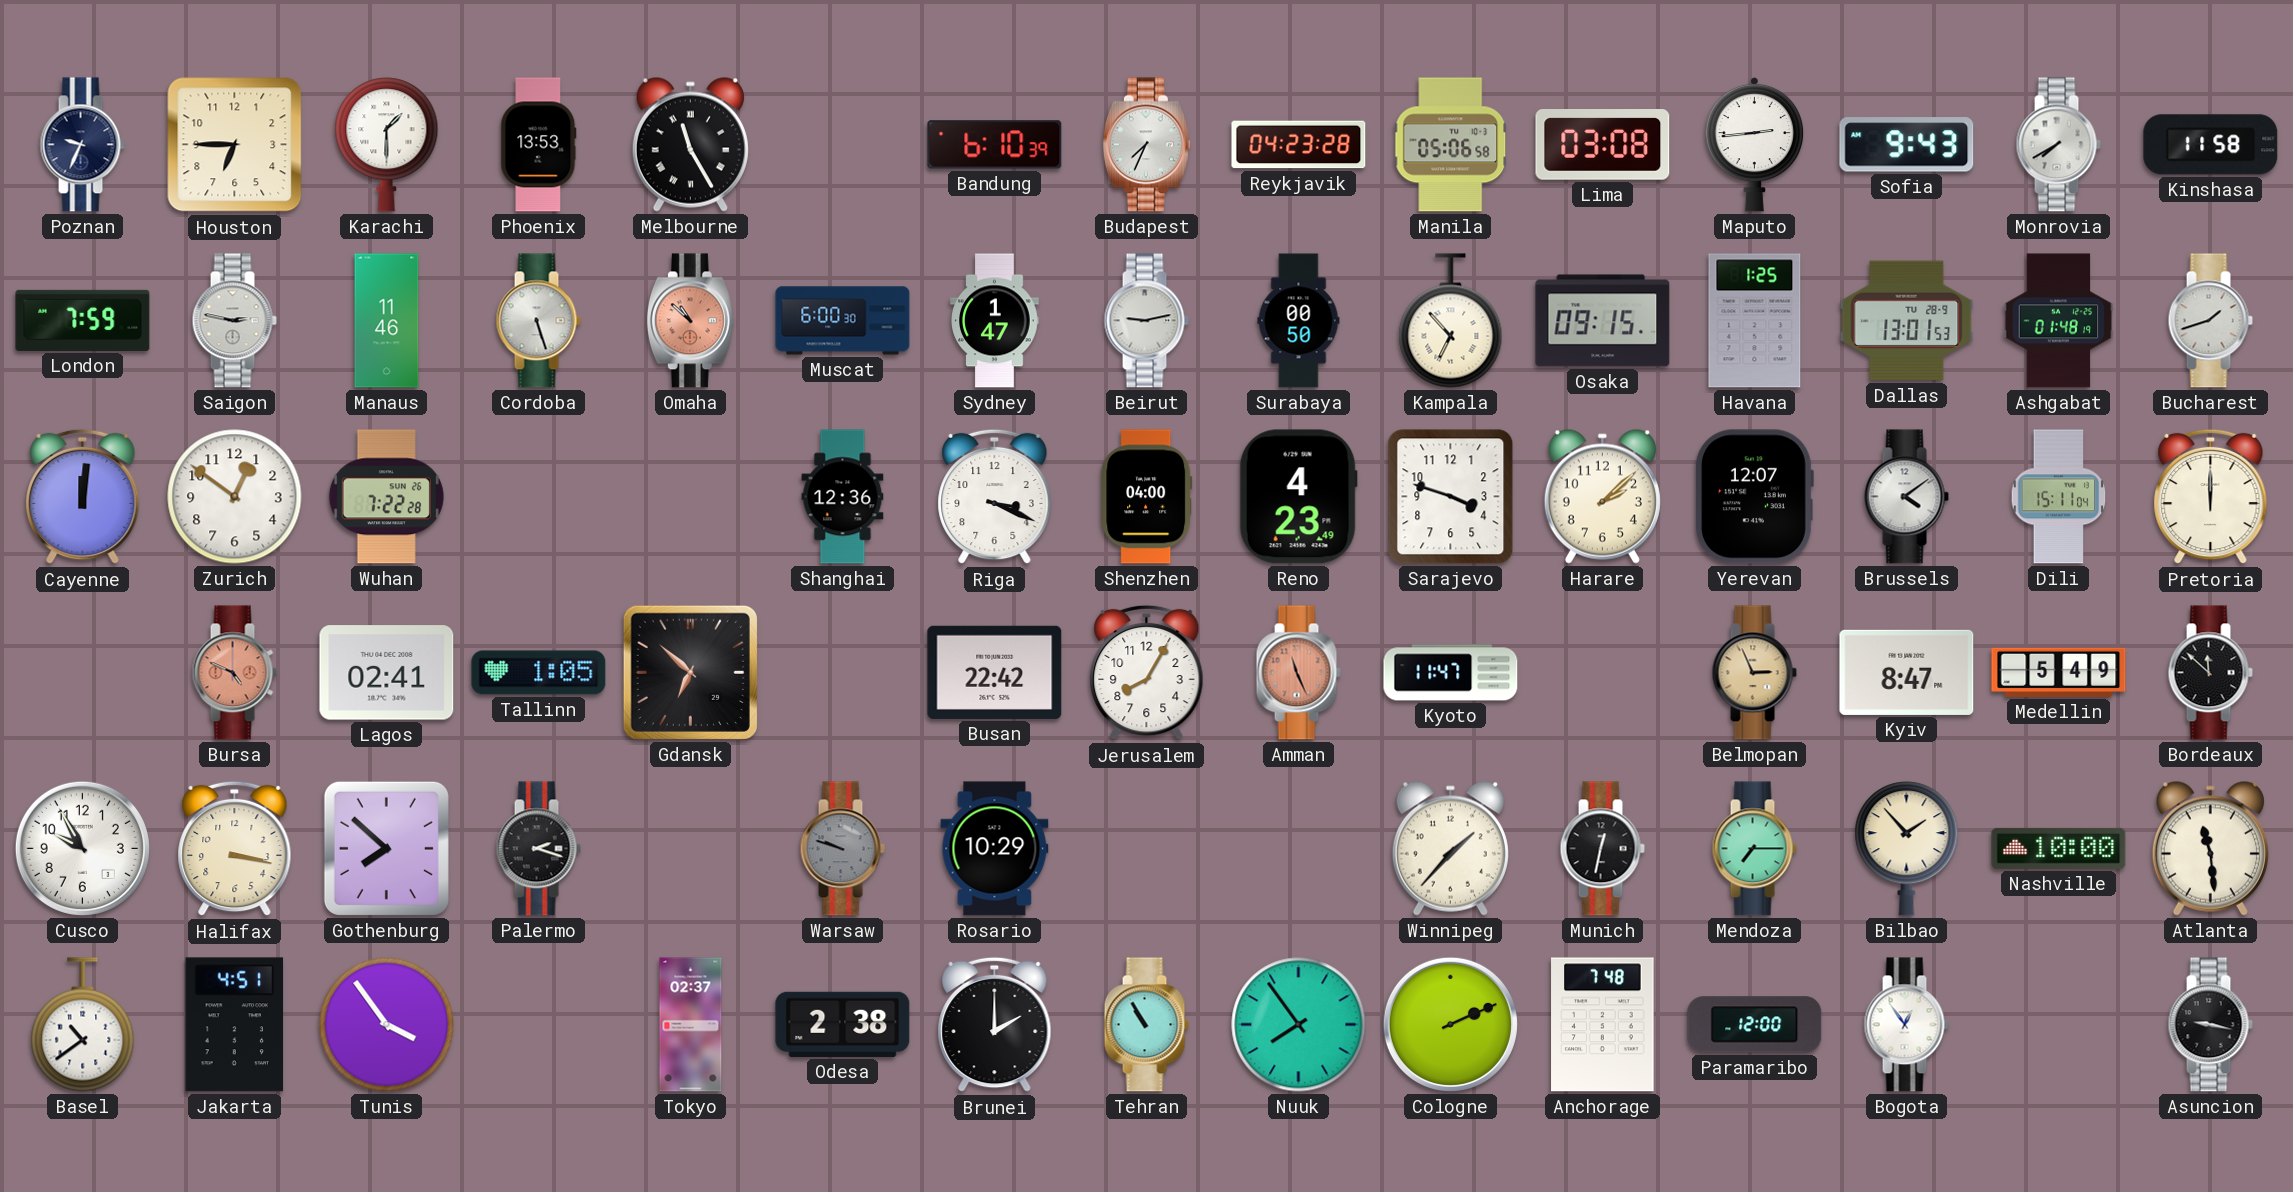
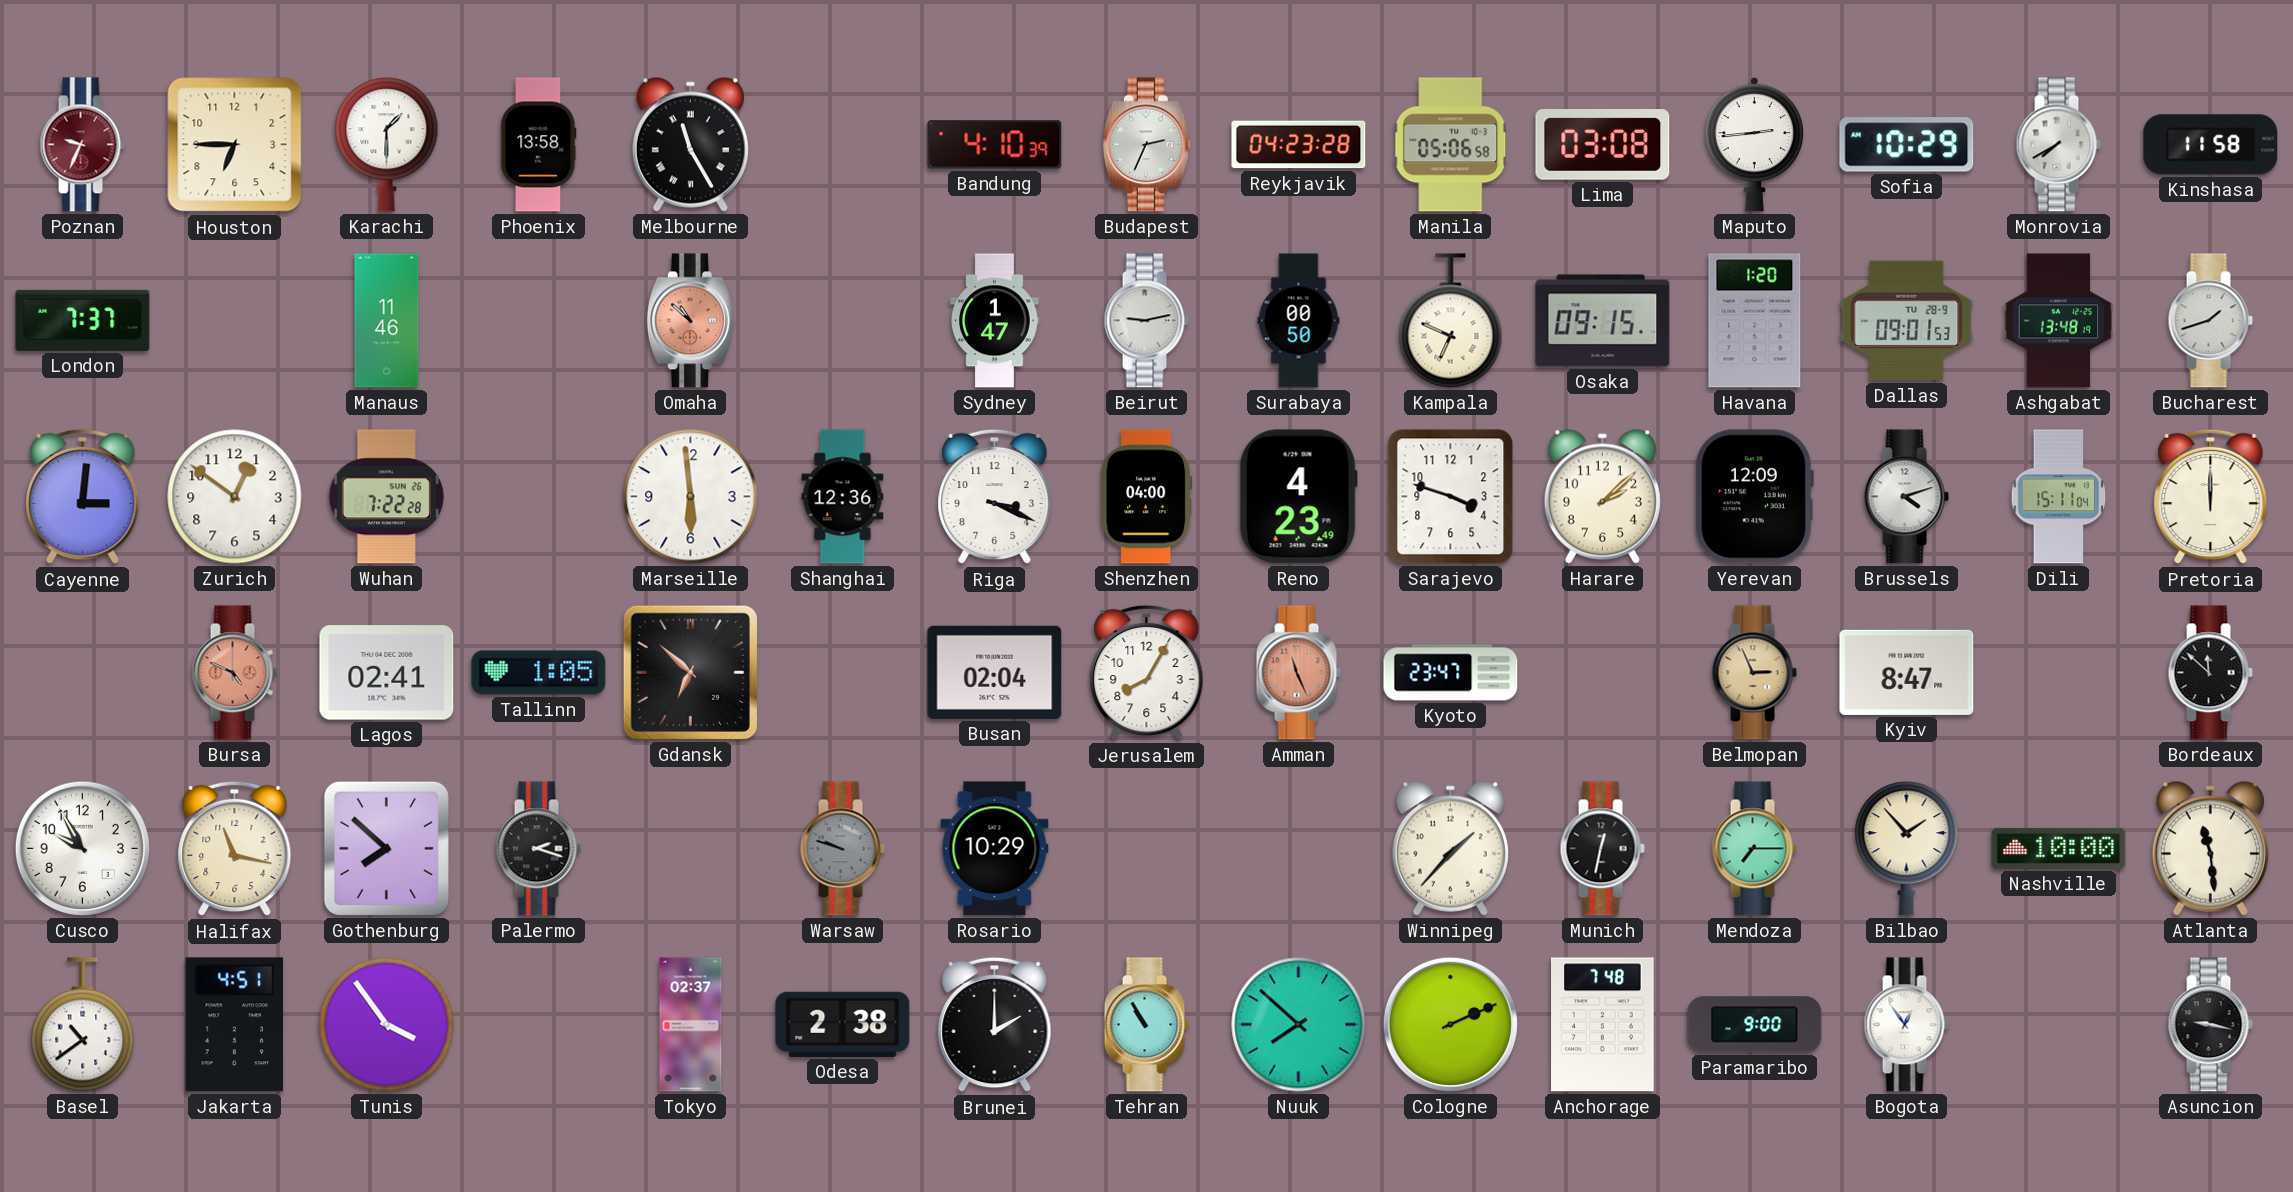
Poznan dial: navy -> burgundy (82, 145)
Phoenix: 13:53 -> 13:58 (539, 145)
Bandung: 6:10 -> 4:10 (995, 145)
Budapest: 7:34 -> 2:34 (1146, 145)
Sofia: 9:43 -> 10:29 (1907, 145)
London: 7:59 -> 7:37 (83, 320)
Saigon: 2:47 -> none (234, 321)
Cordoba: 5:27 -> none (538, 321)
Muscat: 6:00 -> none (843, 321)
Kampala: 6:53 -> 6:49 (1451, 321)
Havana: 1:25 -> 1:20 (1755, 321)
Dallas: 13:01 -> 09:01 (1907, 321)
Ashgabat: 01:48 -> 13:48 (2059, 321)
Cayenne: 12:01 -> 3:01 (83, 497)
Marseille: none -> 5:59 (691, 497)
Yerevan: 12:07 -> 12:09 (1754, 497)
Brussels: 4:09 -> 4:12 (1906, 497)
Busan: 22:42 -> 02:04 (995, 672)
Kyoto: 11:47 -> 23:47 (1451, 673)
Medellin: 5:49 -> none (2059, 672)
Halifax: 3:17 -> 11:17 (235, 849)
Nuuk: 7:54 -> 7:52 (1299, 1025)
Paramaribo: 12:00 -> 9:00 (1755, 1025)
